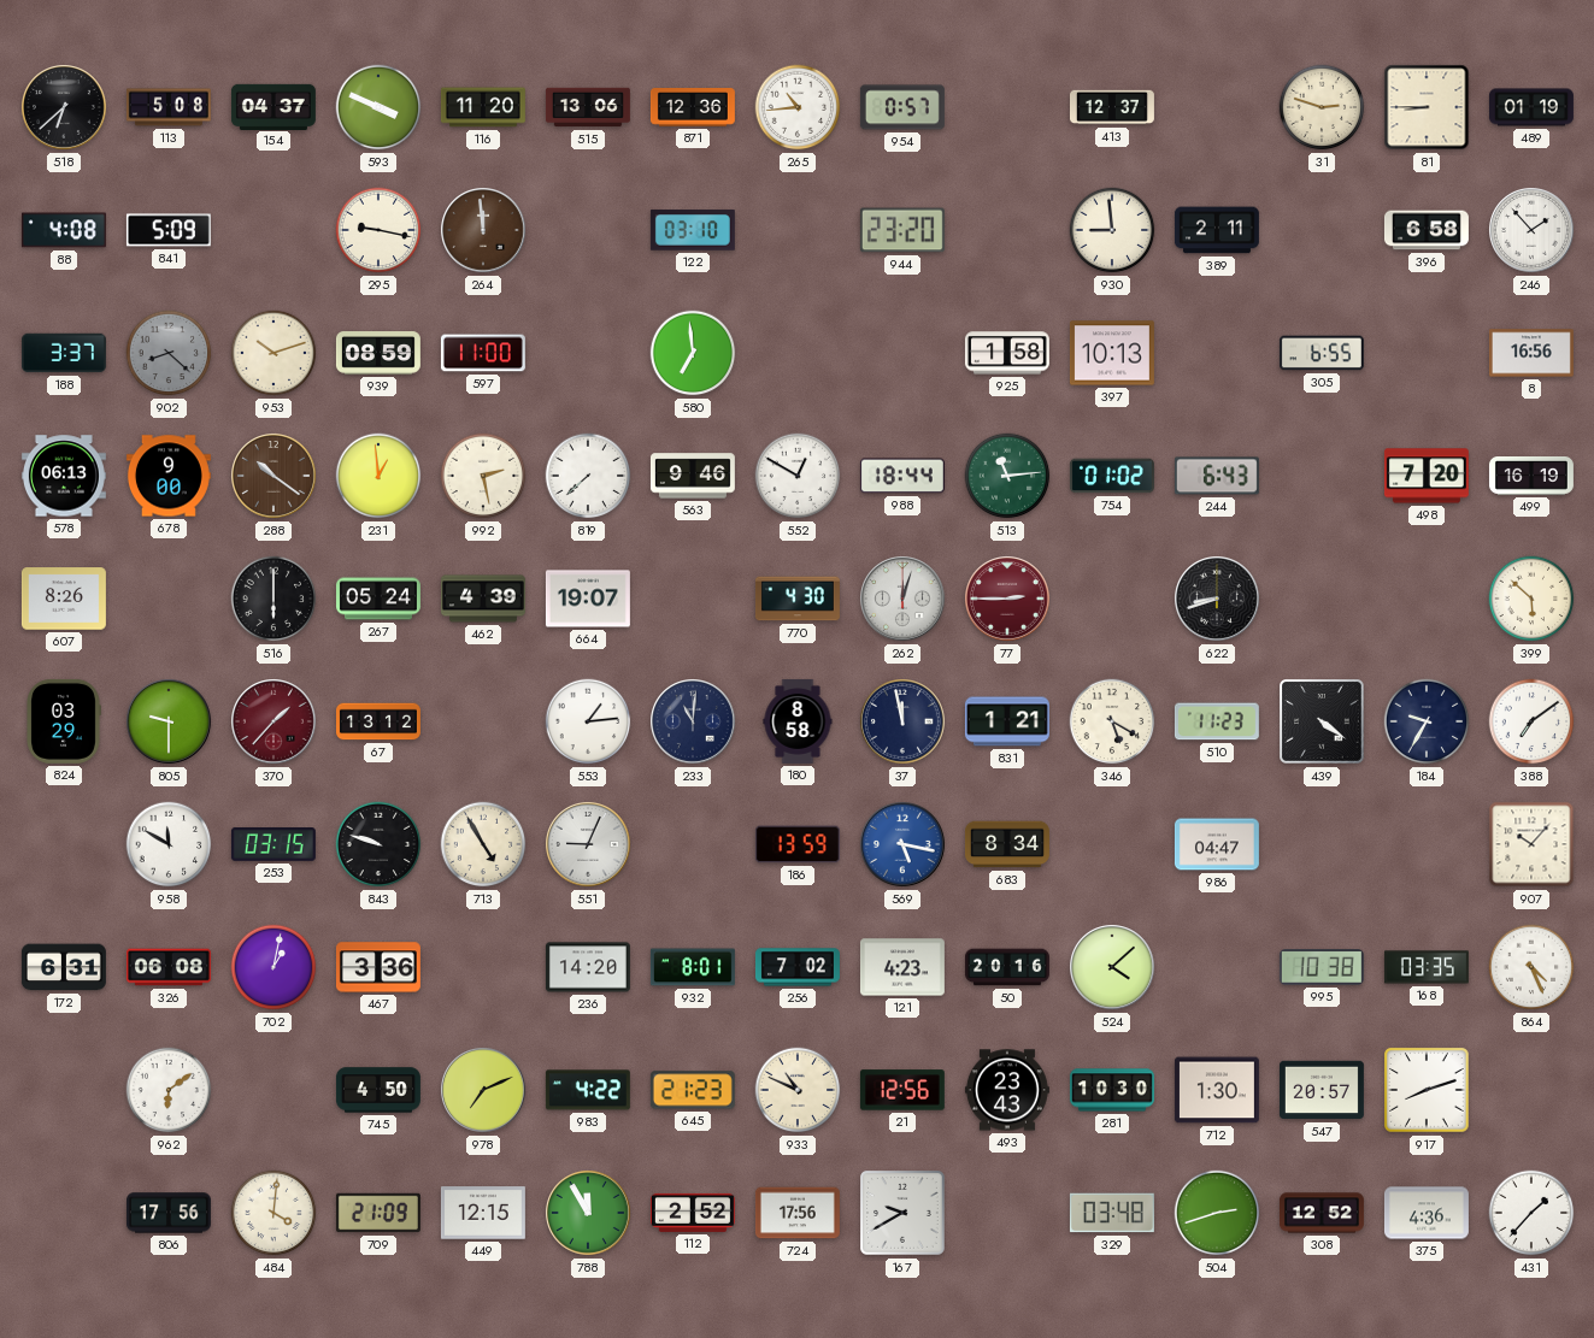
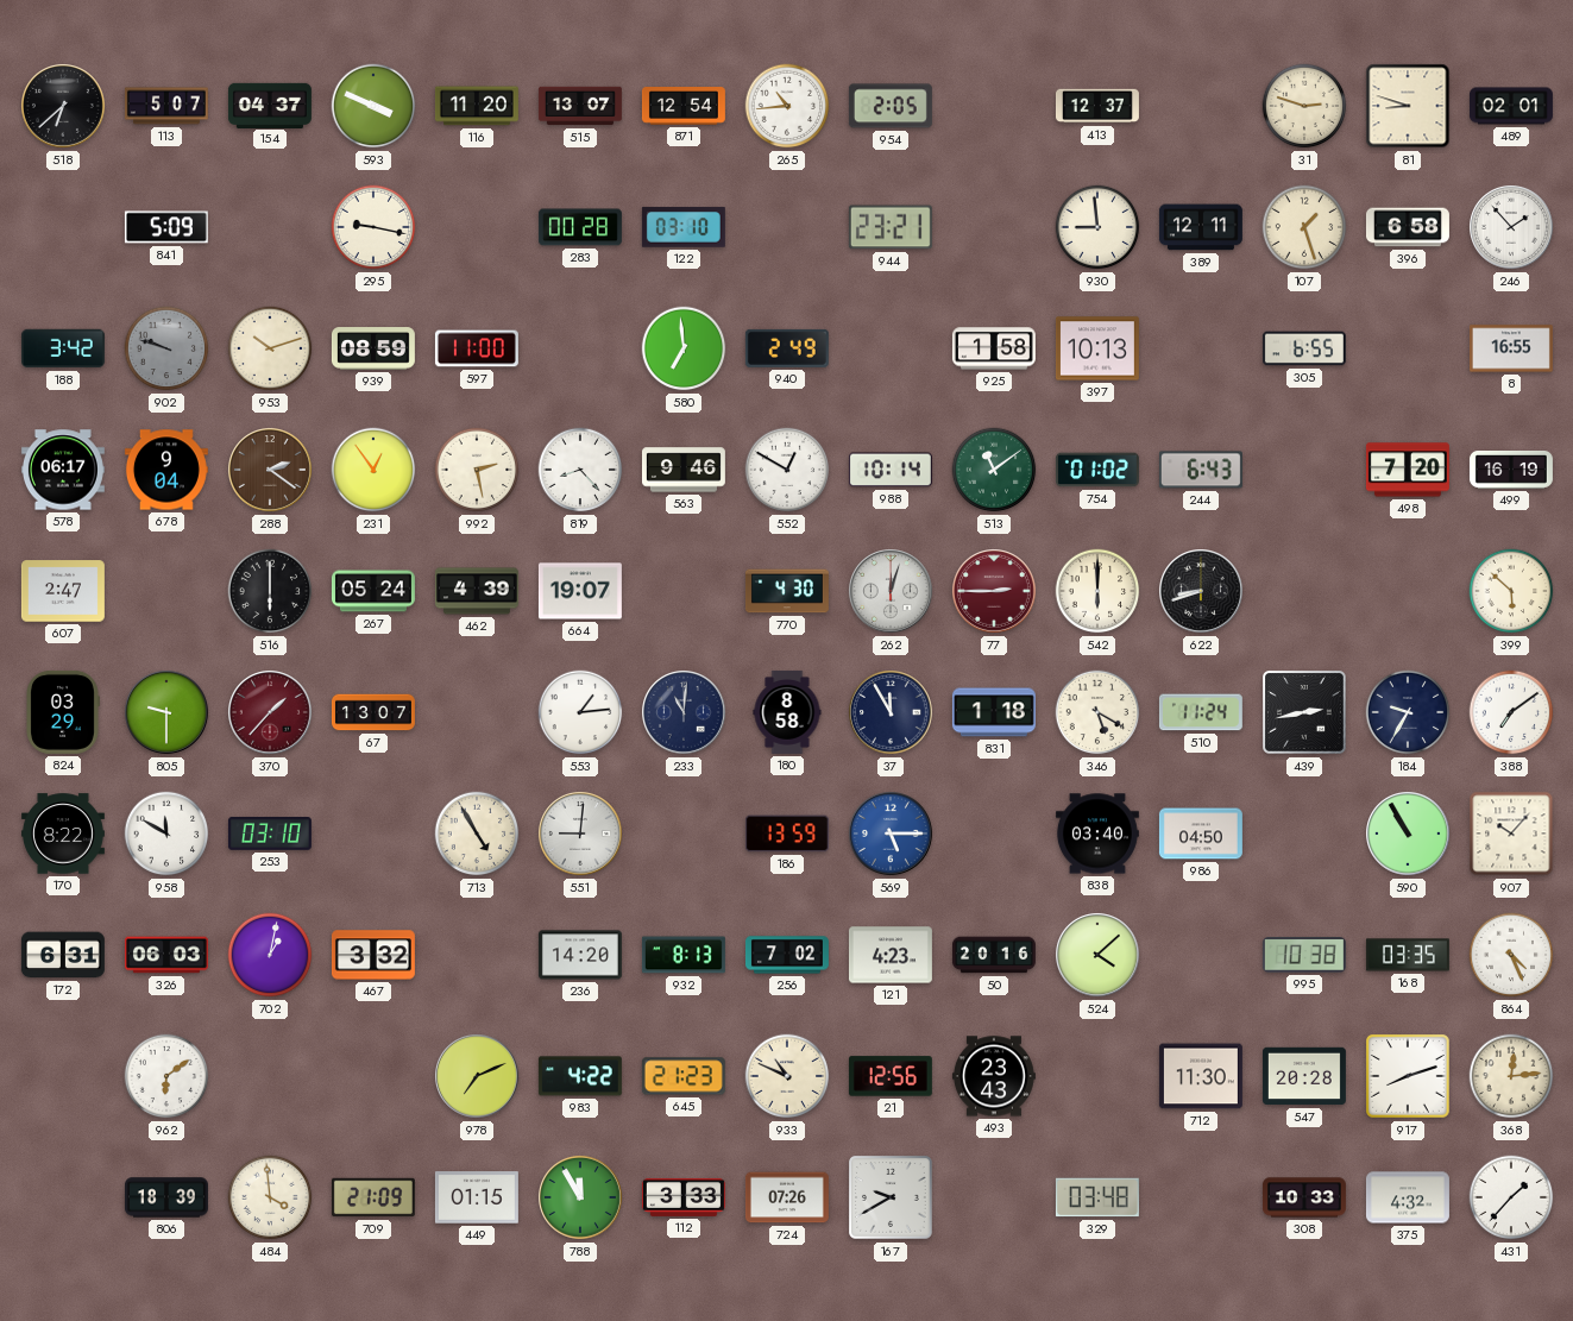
113: 5:08 -> 5:07 (166, 106)
515: 13:06 -> 13:07 (580, 106)
871: 12:36 -> 12:54 (684, 106)
954: 0:57 -> 2:05 (891, 106)
81: 8:45 -> 8:48 (1408, 106)
489: 01:19 -> 02:01 (1511, 106)
88: 4:08 -> none (64, 230)
264: 11:59 -> none (484, 231)
283: none -> 00:28 (580, 227)
944: 23:20 -> 23:21 (891, 227)
389: 2:11 -> 12:11 (1201, 227)
107: none -> 1:27 (1304, 227)
188: 3:37 -> 3:42 (63, 348)
902: 8:22 -> 9:48 (166, 348)
940: none -> 2:49 (787, 348)
8: 16:56 -> 16:55 (1511, 348)
578: 06:13 -> 06:17 (63, 470)
678: 9:00 -> 9:04 (166, 470)
288: 10:21 -> 2:21 (271, 471)
231: 12:59 -> 12:54 (373, 470)
819: 7:38 -> 8:23 (580, 470)
988: 18:44 -> 10:14 (891, 470)
513: 11:14 -> 11:09 (994, 470)
607: 8:26 -> 2:47 (63, 591)
542: none -> 6:00 (1097, 591)
67: 13:12 -> 13:07 (373, 712)
37: 11:58 -> 11:55 (892, 713)
831: 1:21 -> 1:18 (994, 712)
510: 11:23 -> 11:24 (1201, 712)
439: 4:21 -> 2:43 (1305, 713)
170: none -> 8:22 (63, 834)
253: 03:15 -> 03:10 (270, 834)
843: 9:48 -> none (378, 844)
551: 9:04 -> 9:01 (581, 835)
569: 5:17 -> 5:15 (892, 835)
683: 8:34 -> none (1007, 844)
838: none -> 03:40 (1097, 834)
986: 04:47 -> 04:50 (1201, 834)
590: none -> 10:55 (1409, 835)
326: 06:08 -> 06:03 (166, 955)
467: 3:36 -> 3:32 (373, 955)
932: 8:01 -> 8:13 (684, 955)
745: 4:50 -> none (378, 1090)
281: 10:30 -> none (1112, 1090)
712: 1:30 -> 11:30 (1201, 1076)
547: 20:57 -> 20:28 (1304, 1076)
368: none -> 12:14 (1511, 1076)
806: 17:56 -> 18:39 (166, 1197)
484: 4:01 -> 3:59 (270, 1197)
449: 12:15 -> 01:15 (477, 1197)
112: 2:52 -> 3:33 (684, 1197)
724: 17:56 -> 07:26 (787, 1197)
504: 2:42 -> none (1217, 1213)
308: 12:52 -> 10:33 (1304, 1197)
375: 4:36 -> 4:32 (1408, 1197)
